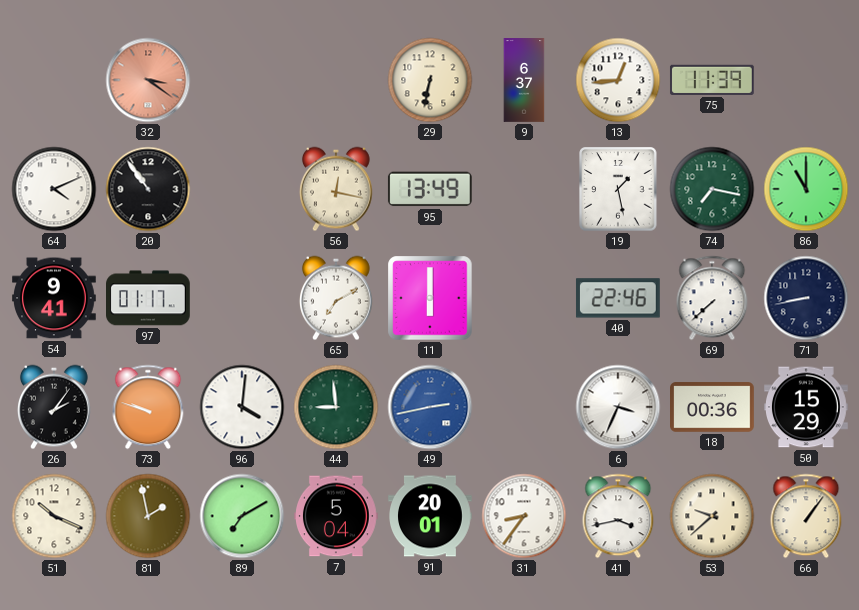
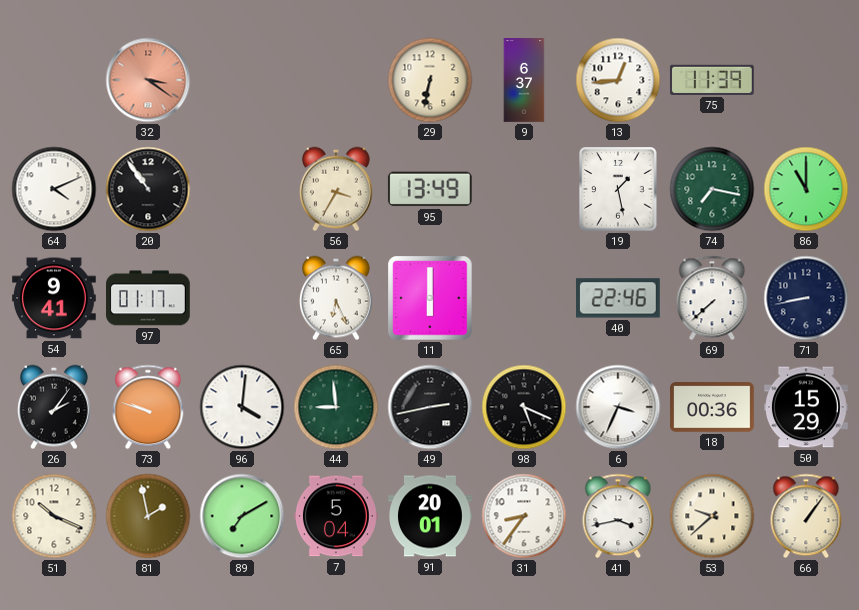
56: 12:17 -> 3:35 (336, 189)
65: 7:10 -> 6:26 (336, 298)
49 dial: blue -> black (430, 407)
98: none -> 5:19 (524, 407)
